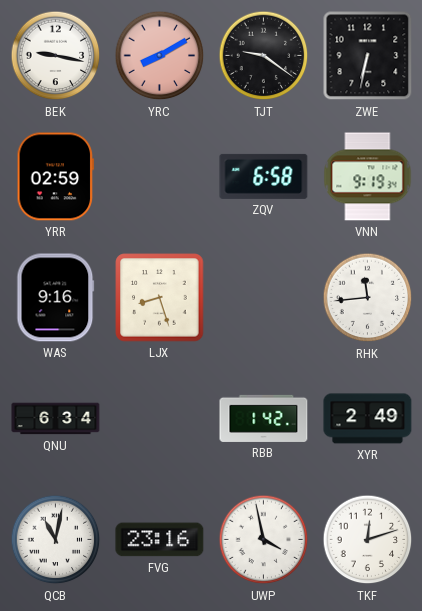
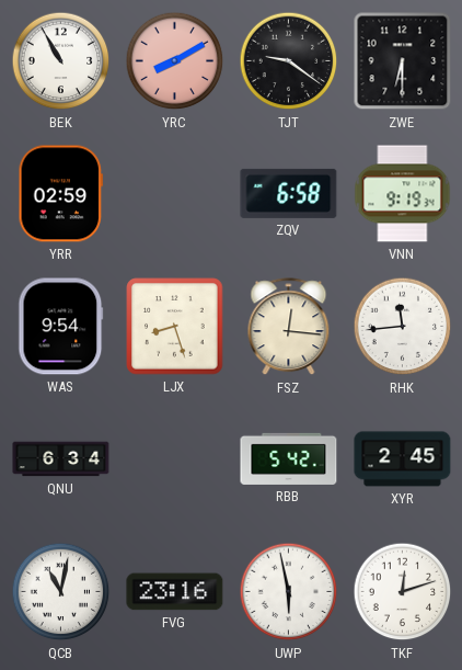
BEK: 9:17 -> 10:55 (61, 61)
ZWE: 6:32 -> 6:30 (403, 61)
WAS: 9:16 -> 9:54 (61, 327)
FSZ: none -> 12:16 (289, 327)
RBB: 1:42 -> 5:42 (289, 458)
XYR: 2:49 -> 2:45 (403, 459)
UWP: 3:58 -> 5:58 (289, 592)
